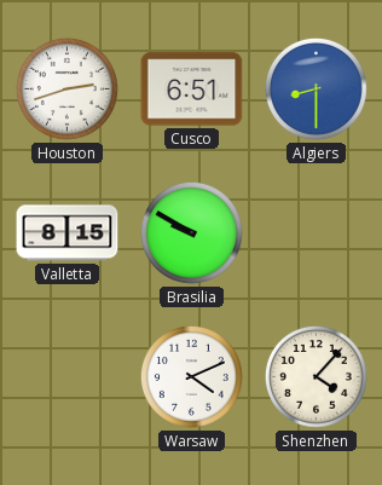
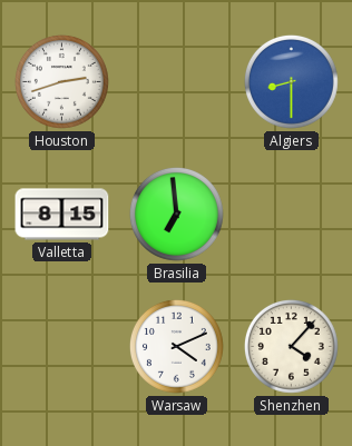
Cusco: 6:51 -> none (192, 90)
Brasilia: 9:50 -> 6:59 (176, 214)
